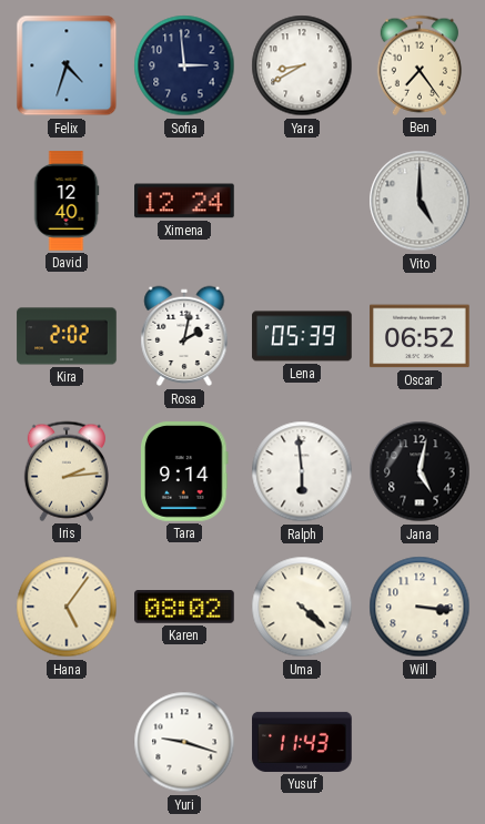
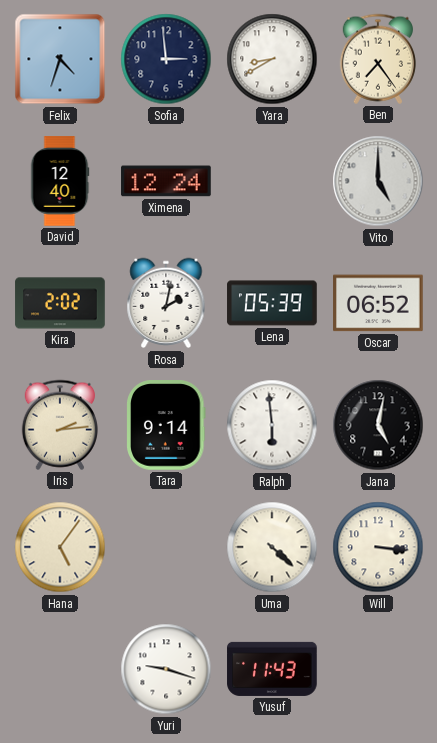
Karen: 08:02 -> none (184, 608)
